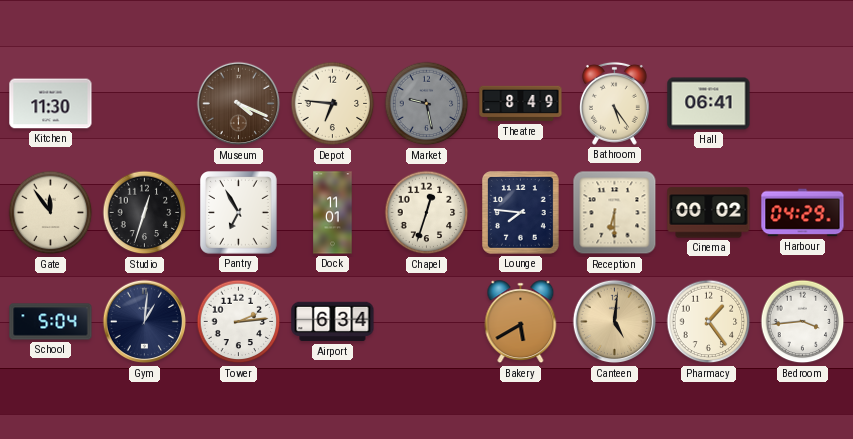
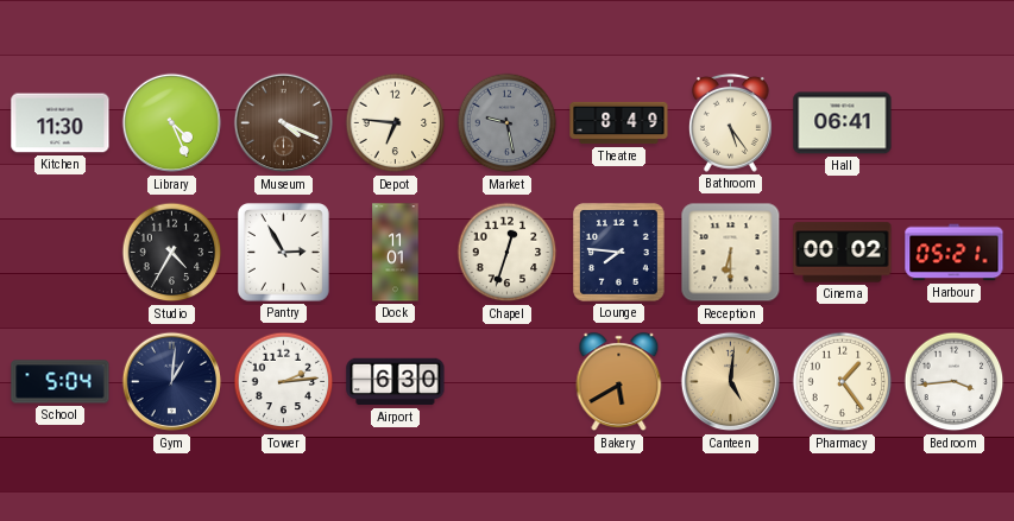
Library: none -> 4:26 (172, 123)
Gate: 11:54 -> none (51, 213)
Studio: 12:33 -> 4:35 (172, 253)
Pantry: 6:55 -> 2:55 (284, 253)
Harbour: 04:29 -> 05:21 (955, 253)
Airport: 6:34 -> 6:30 (396, 382)
